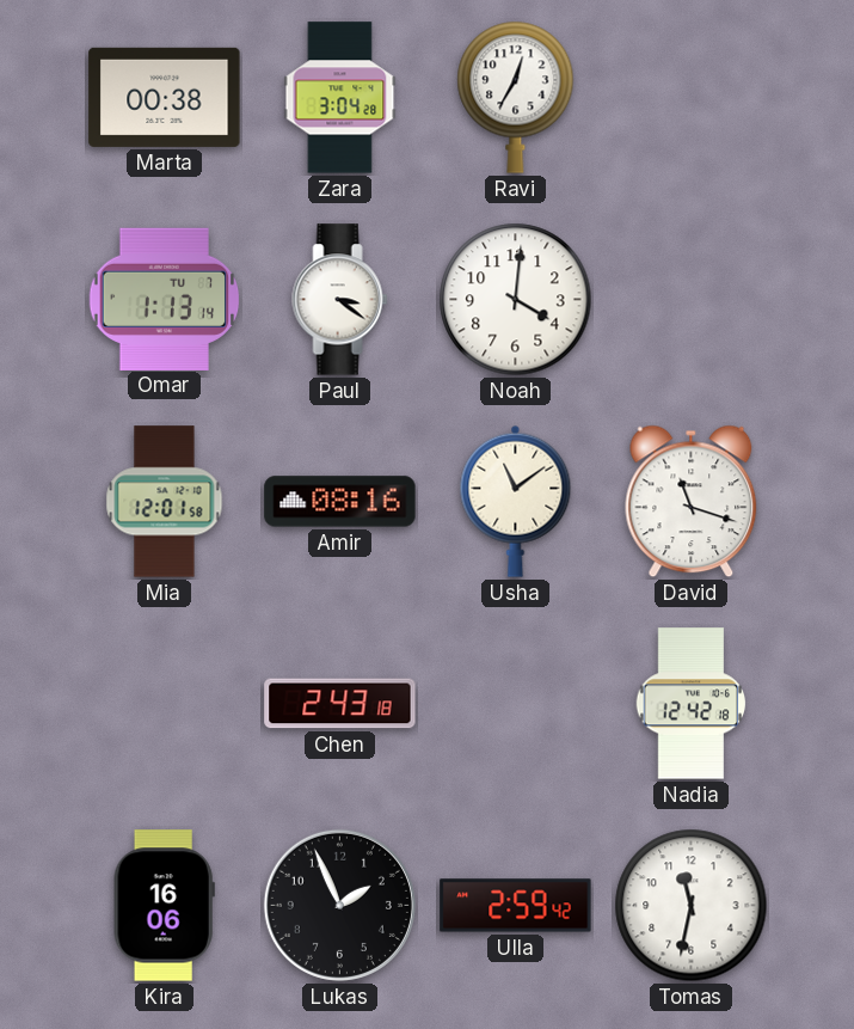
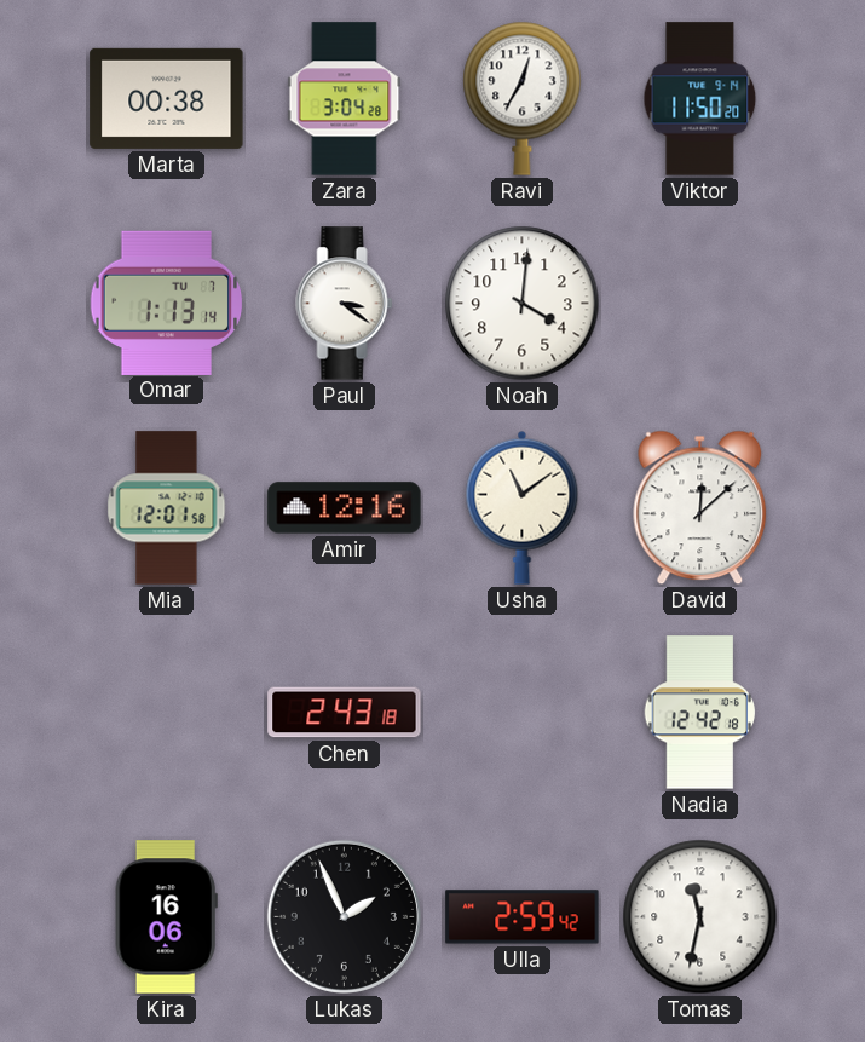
Viktor: none -> 11:50 (700, 99)
Amir: 08:16 -> 12:16 (345, 508)
David: 11:18 -> 12:08 (700, 508)
